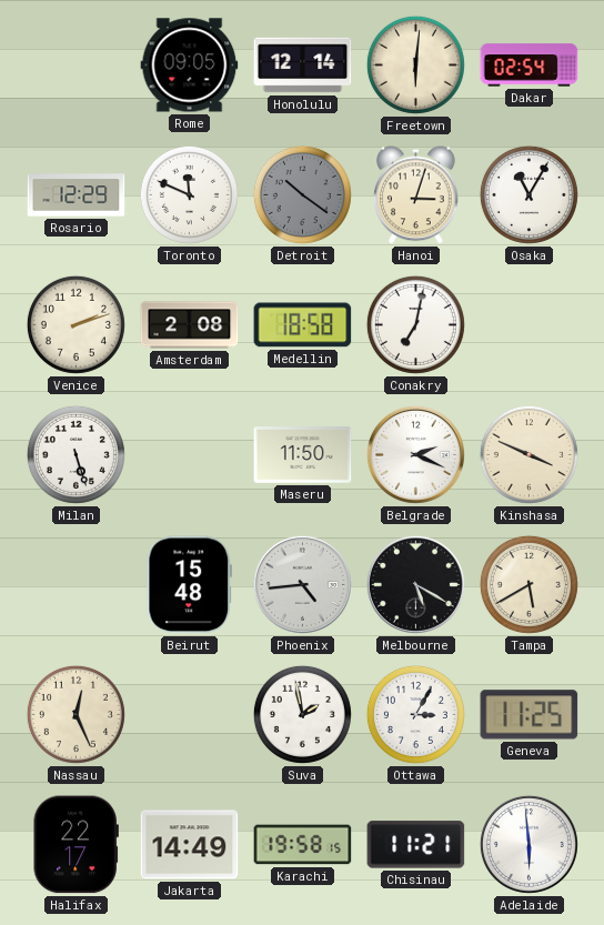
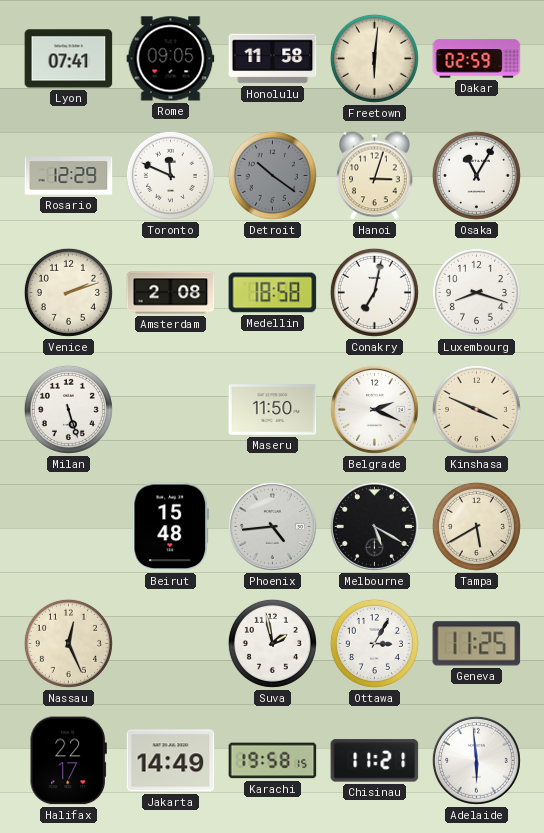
Lyon: none -> 07:41 (69, 59)
Honolulu: 12:14 -> 11:58 (273, 59)
Dakar: 02:54 -> 02:59 (477, 59)
Luxembourg: none -> 8:18 (476, 292)
